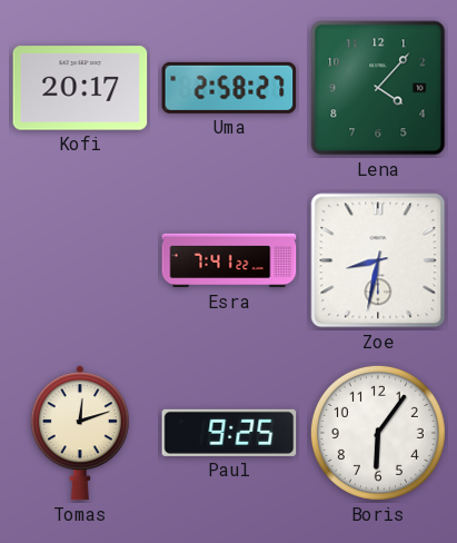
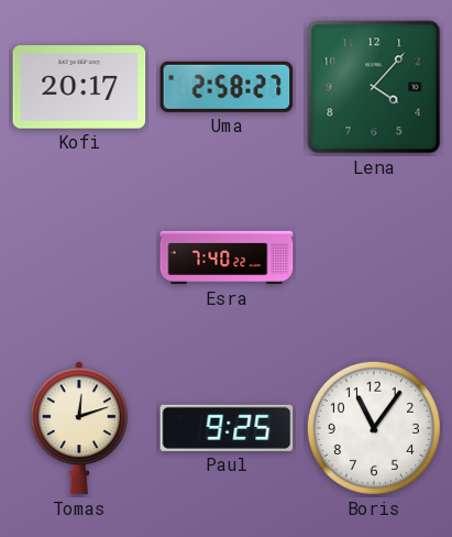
Esra: 7:41 -> 7:40 (227, 257)
Zoe: 8:32 -> none (378, 260)
Boris: 6:06 -> 11:06 (374, 428)
